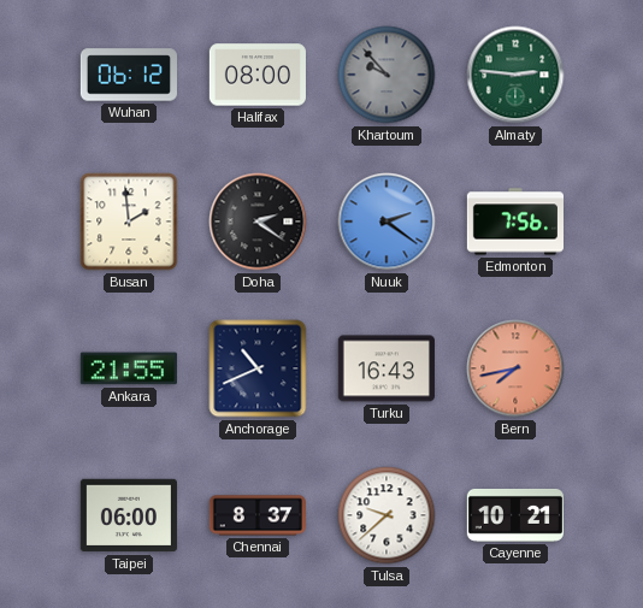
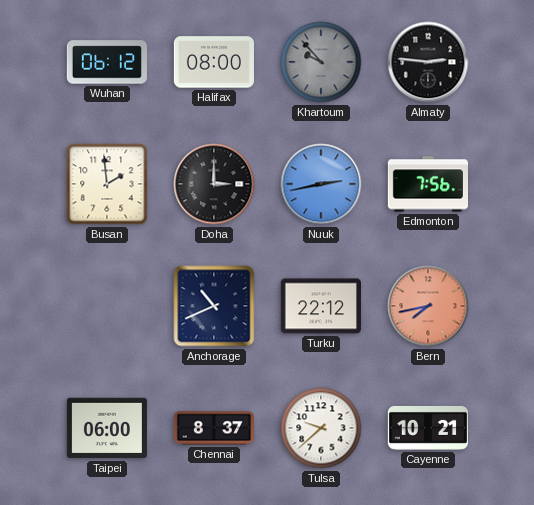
Almaty dial: green -> black (428, 62)
Doha: 2:21 -> 3:00 (214, 184)
Nuuk: 2:21 -> 2:43 (321, 184)
Ankara: 21:55 -> none (129, 368)
Turku: 16:43 -> 22:12 (321, 306)
